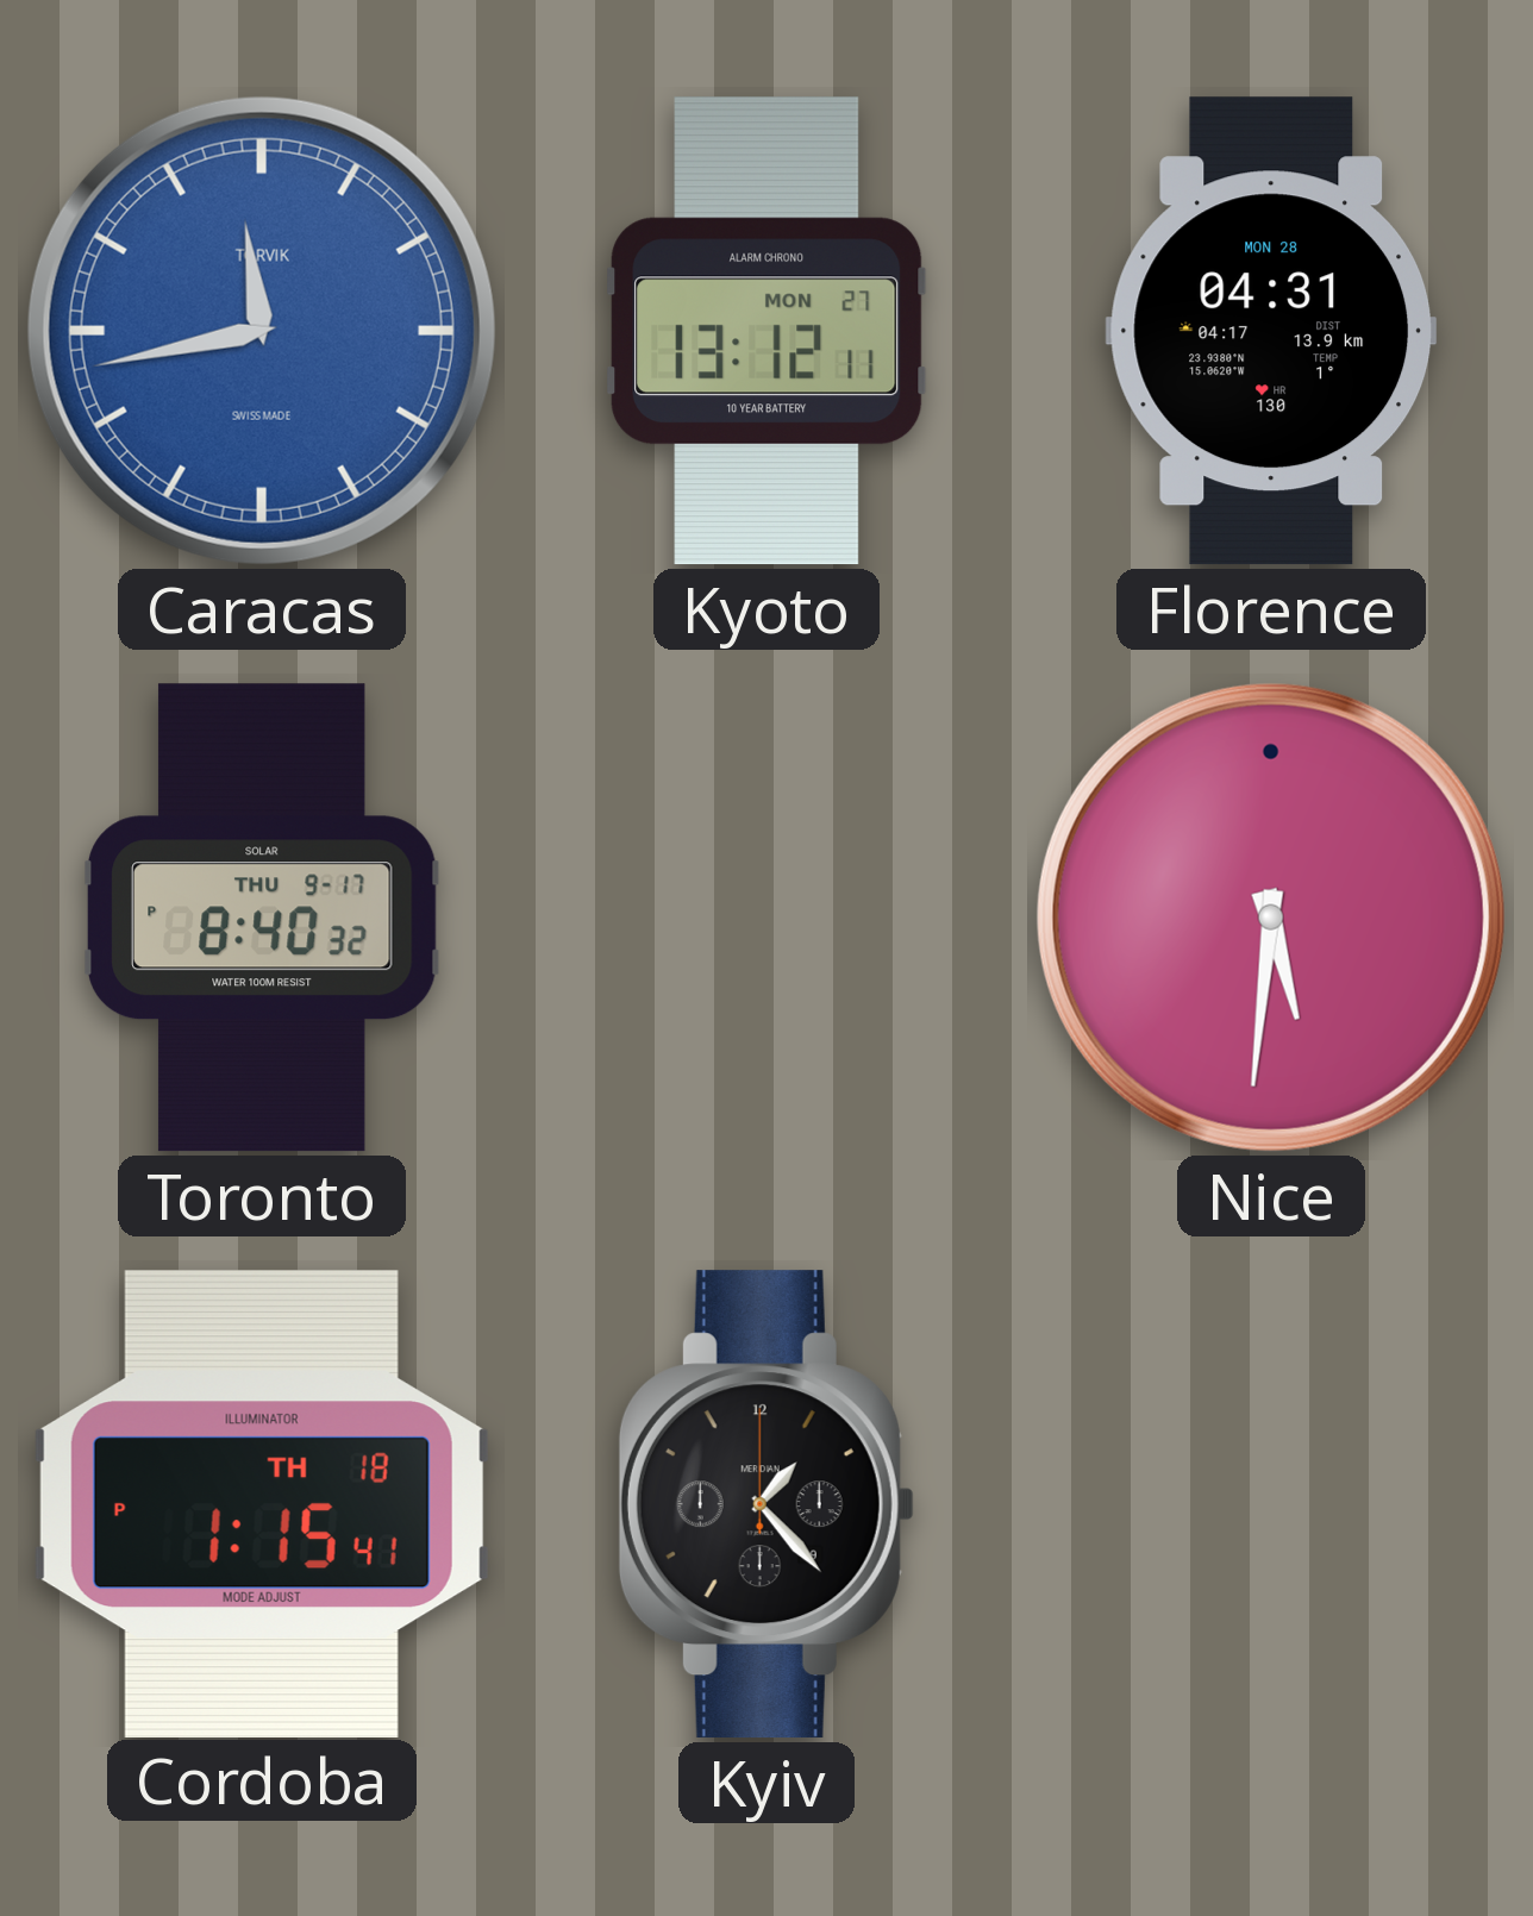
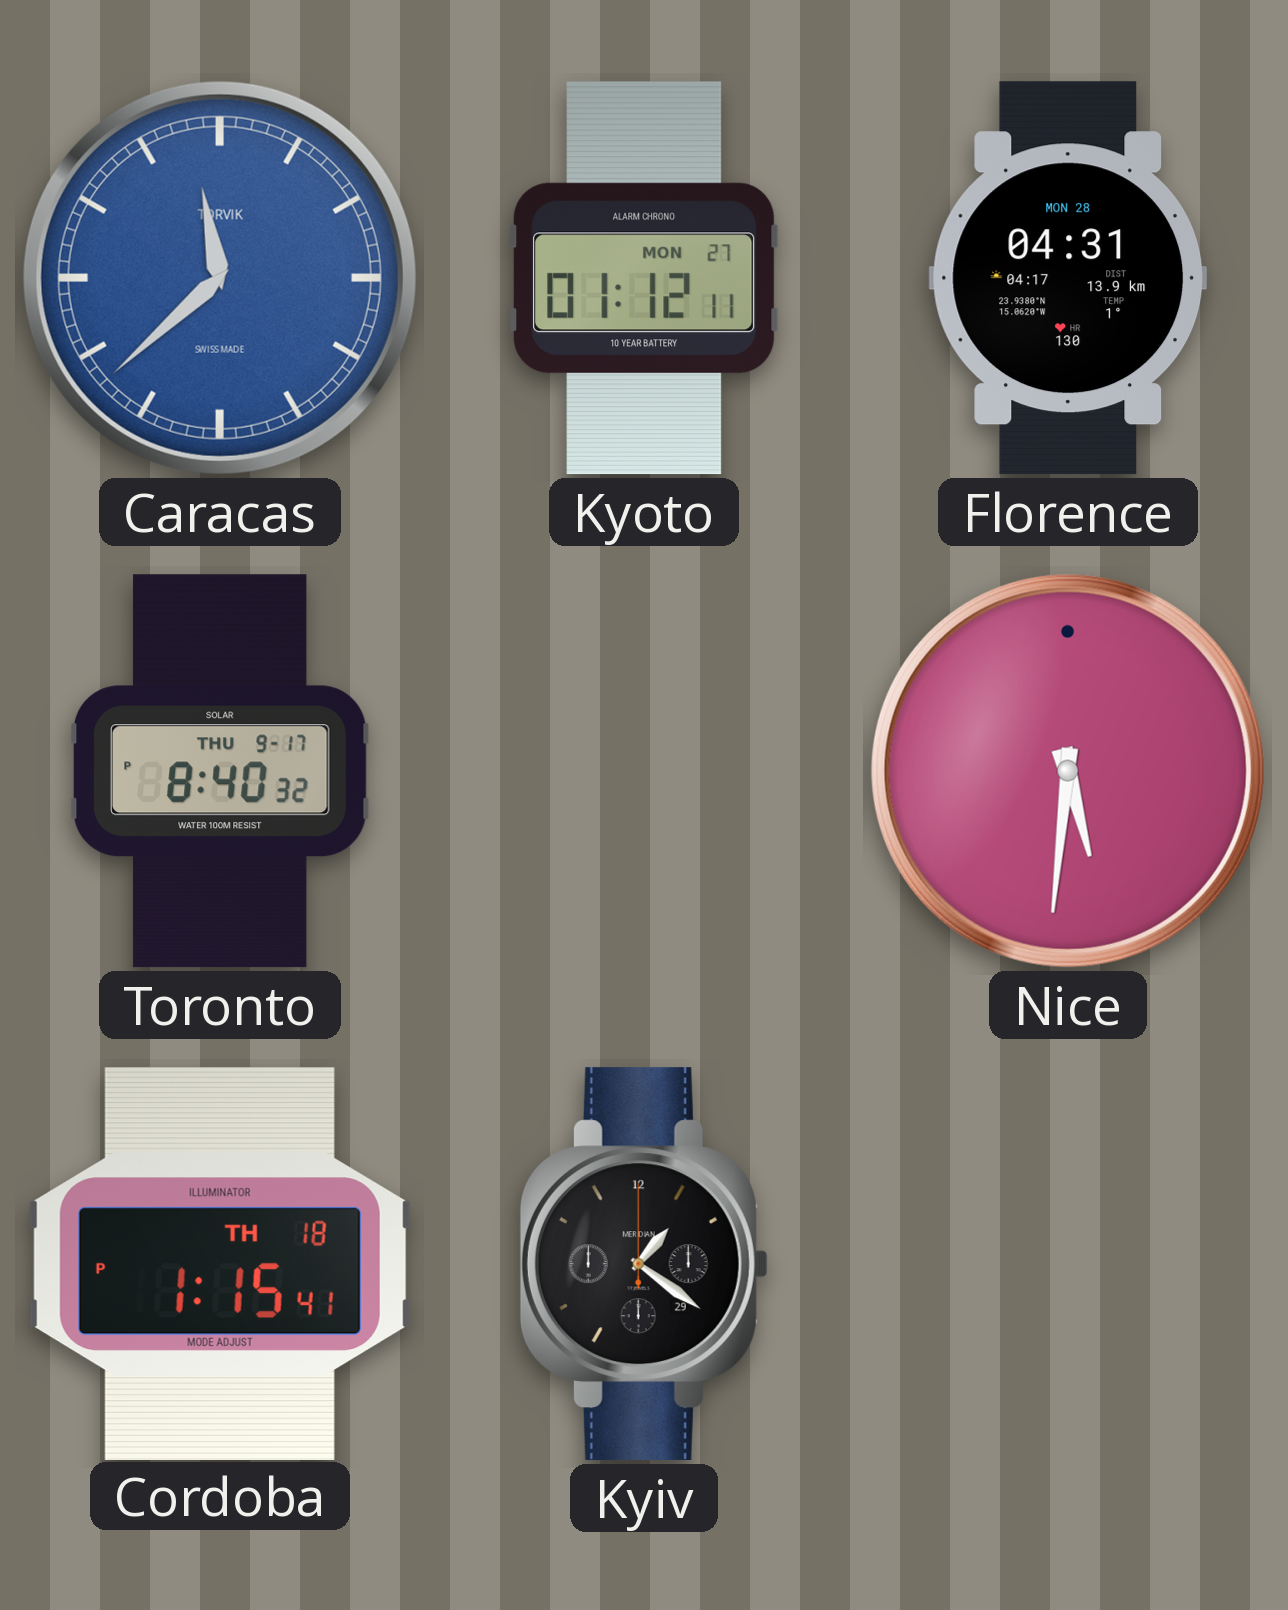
Caracas: 11:43 -> 11:38 (220, 278)
Kyoto: 13:12 -> 01:12 (644, 278)
Kyiv: 1:23 -> 1:21 (644, 1264)
